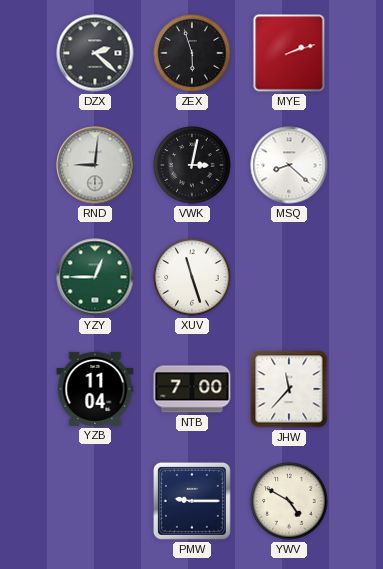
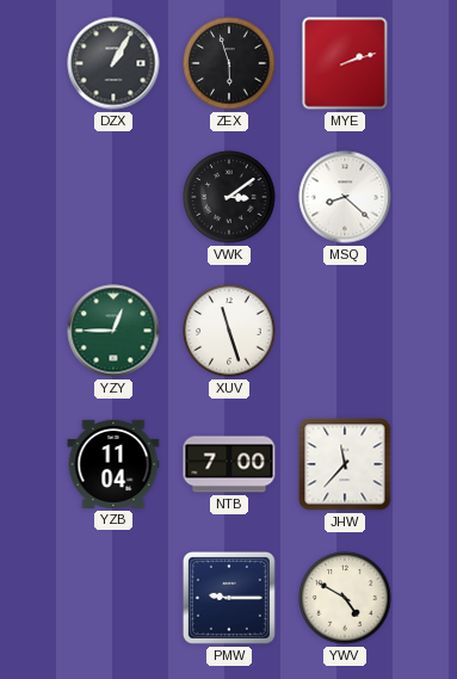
DZX: 2:22 -> 1:05 (113, 63)
RND: 9:01 -> none (95, 165)
VWK: 3:02 -> 3:09 (229, 197)
